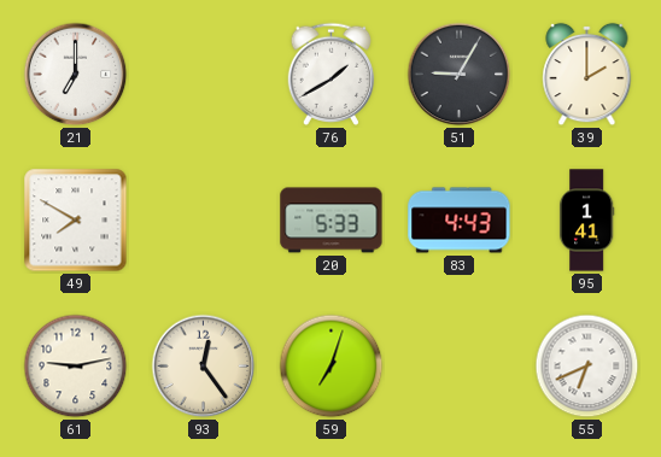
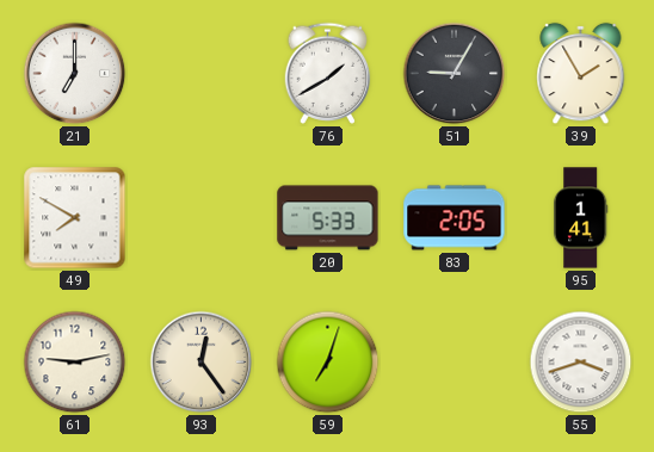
39: 2:00 -> 1:55 (581, 74)
83: 4:43 -> 2:05 (455, 218)
55: 6:41 -> 3:42 (581, 363)
